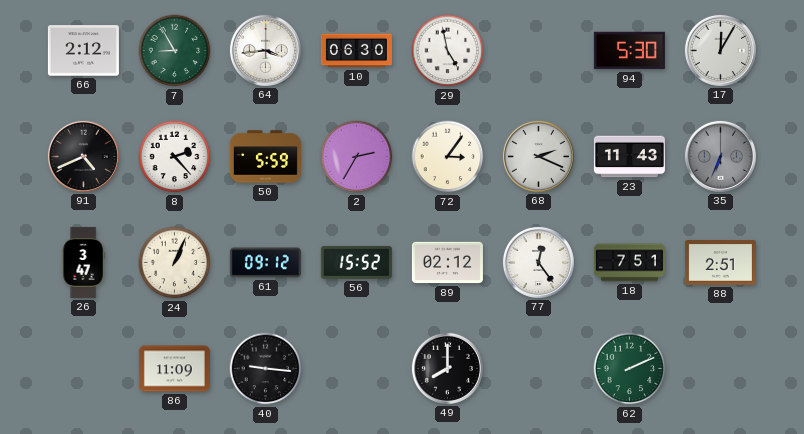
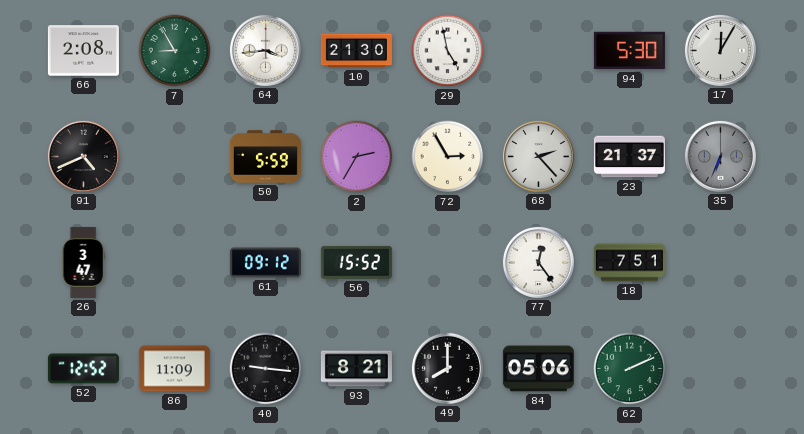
66: 2:12 -> 2:08 (83, 51)
10: 06:30 -> 21:30 (356, 51)
8: 2:23 -> none (175, 157)
72: 3:06 -> 2:55 (448, 157)
68: 2:19 -> 2:23 (538, 156)
23: 11:43 -> 21:37 (629, 157)
24: 1:04 -> none (175, 263)
89: 02:12 -> none (447, 263)
88: 2:51 -> none (720, 263)
52: none -> 12:52 (83, 369)
93: none -> 8:21 (356, 369)
84: none -> 05:06 (538, 369)
